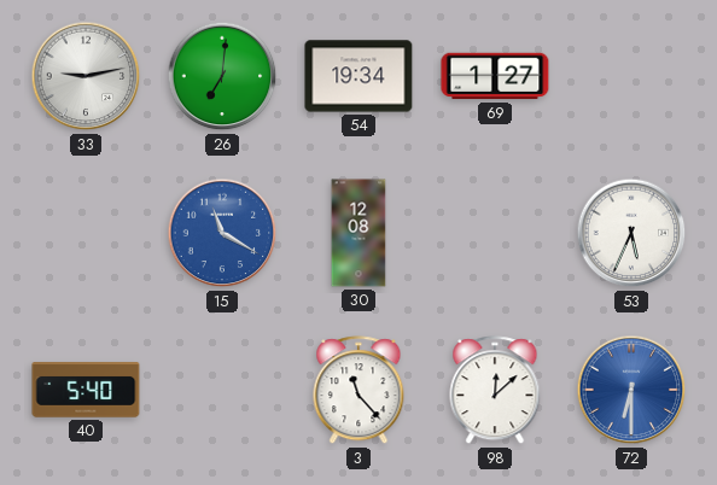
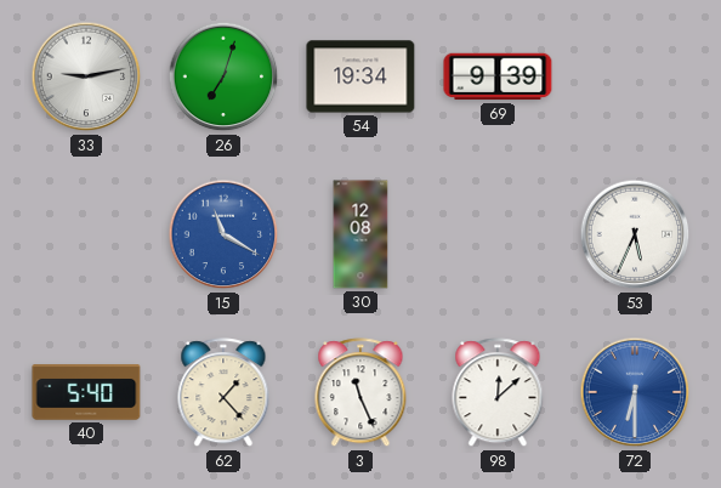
26: 7:01 -> 7:03 (223, 76)
69: 1:27 -> 9:39 (498, 76)
62: none -> 1:23 (223, 393)
3: 11:23 -> 11:26 (360, 393)
